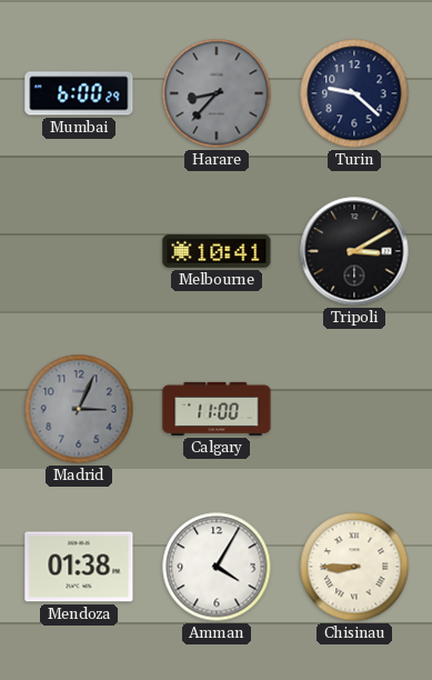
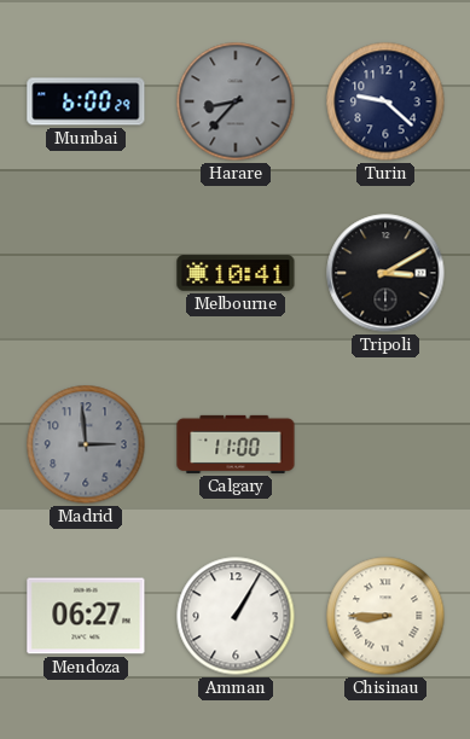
Madrid: 3:04 -> 2:59 (86, 444)
Mendoza: 01:38 -> 06:27 (86, 616)
Amman: 4:05 -> 1:05 (236, 616)
